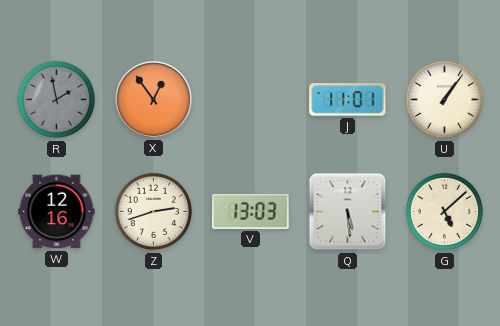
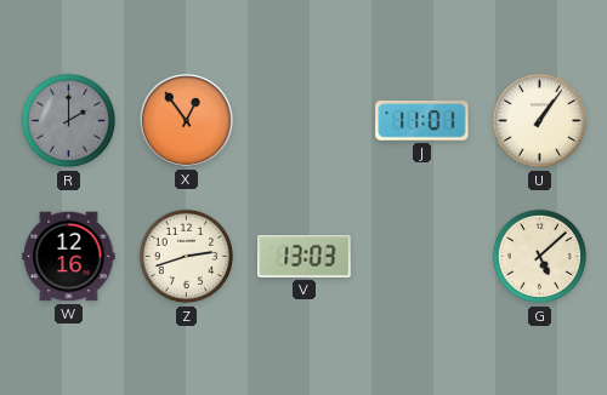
R: 1:58 -> 2:00 (69, 121)
Q: 5:29 -> none (348, 212)
